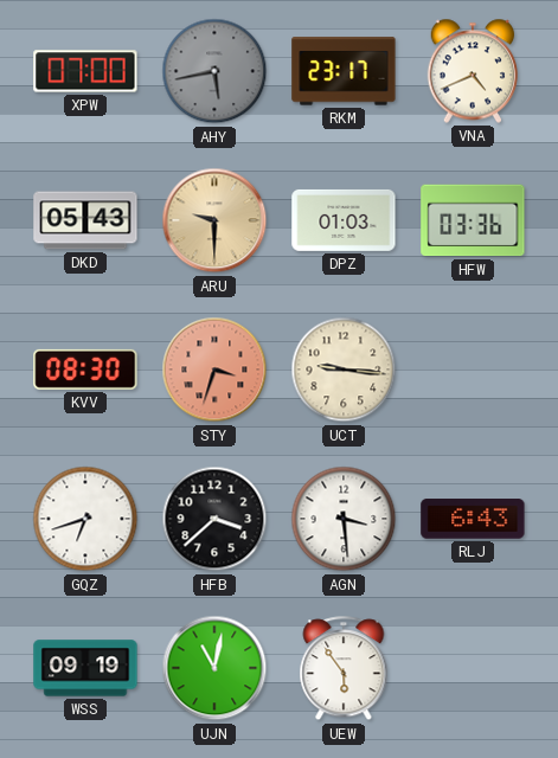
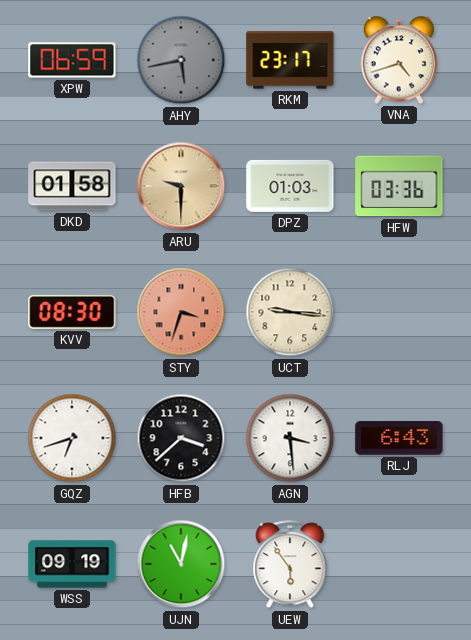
XPW: 07:00 -> 06:59 (72, 60)
VNA: 4:41 -> 4:42 (399, 60)
DKD: 05:43 -> 01:58 (72, 186)
